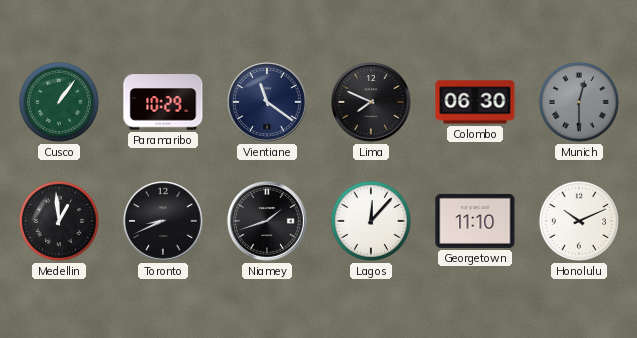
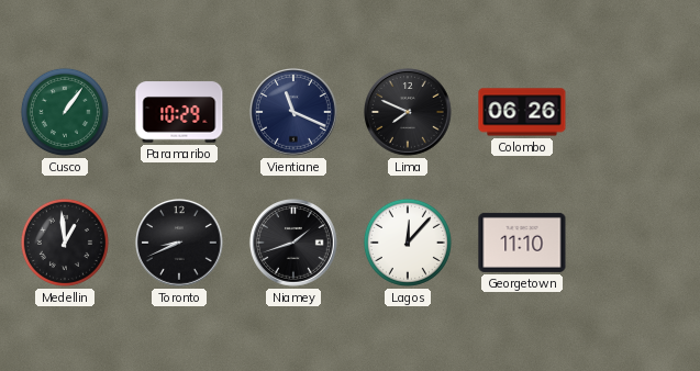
Vientiane: 11:21 -> 11:19 (295, 113)
Colombo: 06:30 -> 06:26 (522, 112)
Munich: 12:30 -> none (579, 102)
Honolulu: 10:11 -> none (579, 221)
